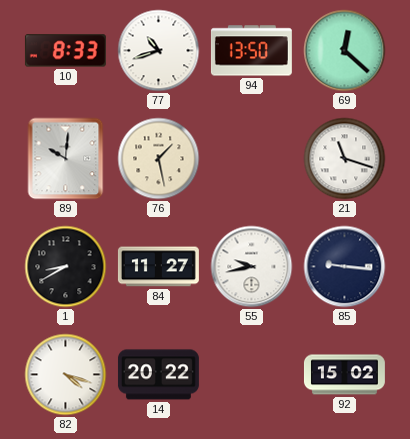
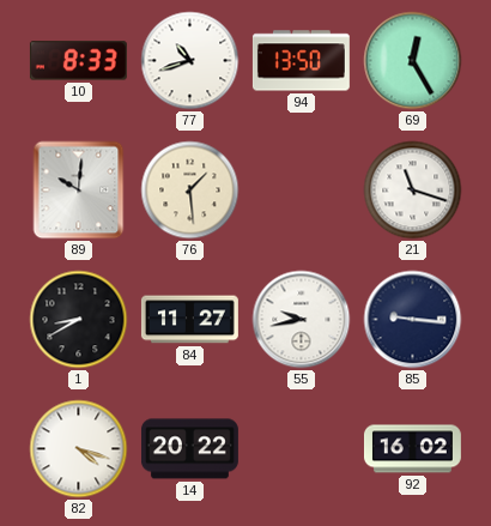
69: 12:22 -> 12:25 (413, 61)
76: 1:28 -> 1:29 (190, 191)
92: 15:02 -> 16:02 (412, 449)
